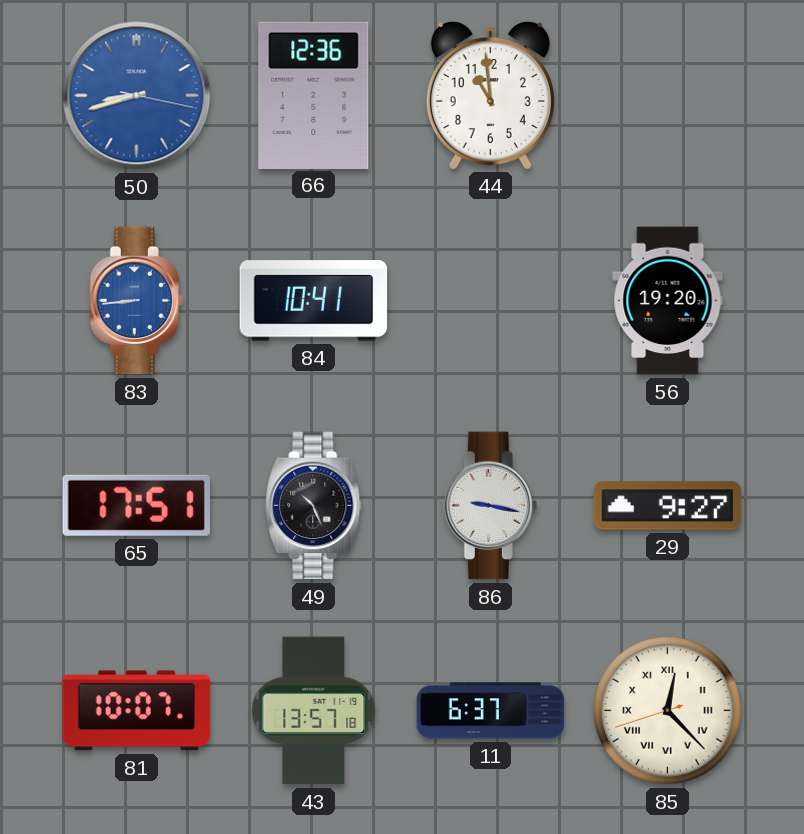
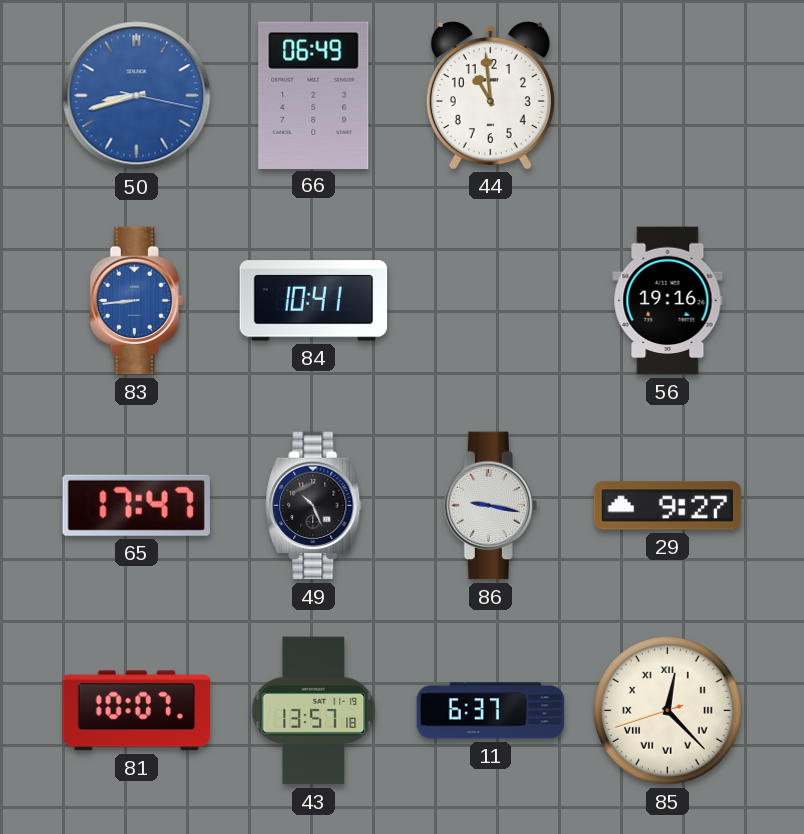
66: 12:36 -> 06:49 (314, 95)
56: 19:20 -> 19:16 (668, 301)
65: 17:51 -> 17:47 (136, 505)
